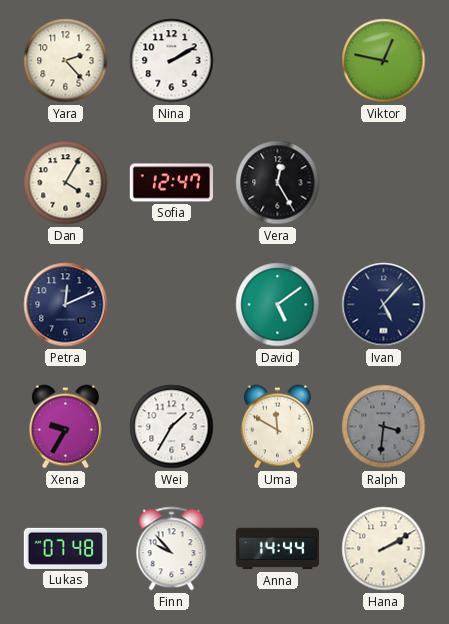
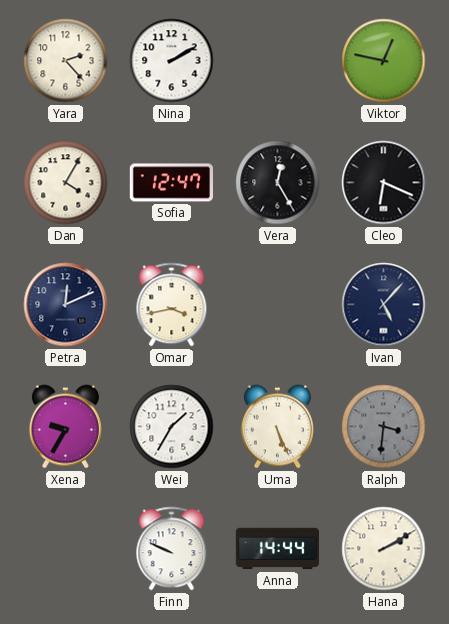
Cleo: none -> 6:19 (384, 183)
Omar: none -> 3:43 (172, 305)
David: 5:09 -> none (278, 305)
Uma: 11:50 -> 5:26 (277, 427)
Lukas: 07:48 -> none (65, 548)
Finn: 9:53 -> 9:49 (172, 549)
